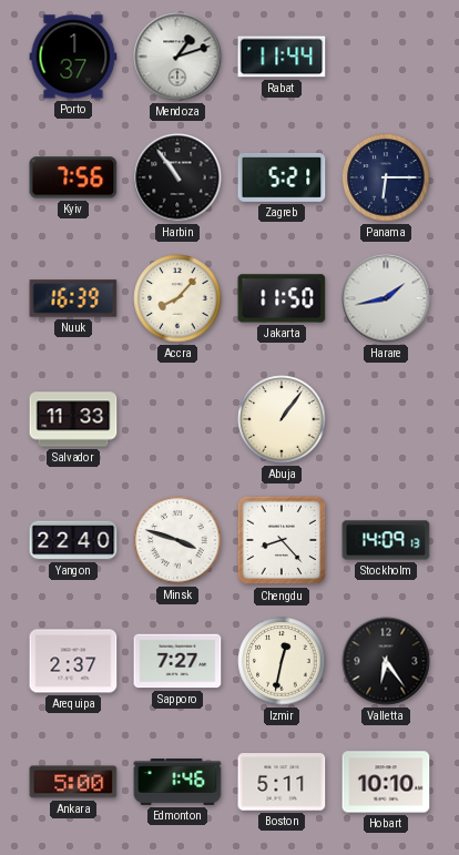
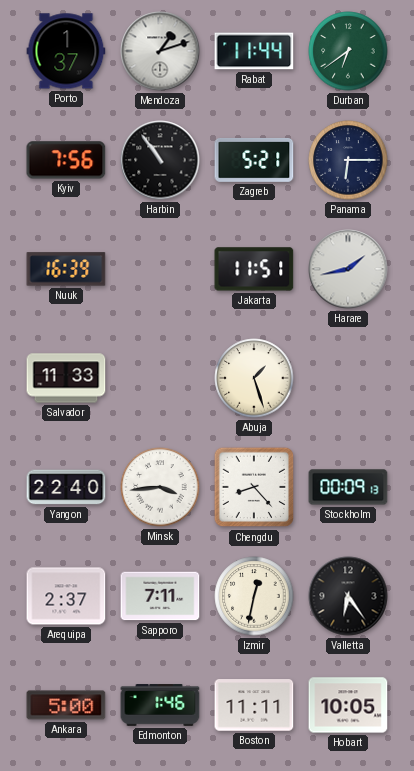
Durban: none -> 6:39 (348, 51)
Accra: 8:07 -> none (177, 298)
Jakarta: 11:50 -> 11:51 (254, 269)
Abuja: 1:06 -> 1:27 (254, 378)
Minsk: 3:48 -> 3:44 (160, 487)
Stockholm: 14:09 -> 00:09 (348, 487)
Sapporo: 7:27 -> 7:11 (160, 596)
Boston: 5:11 -> 11:11 (254, 705)
Hobart: 10:10 -> 10:05 (348, 705)
